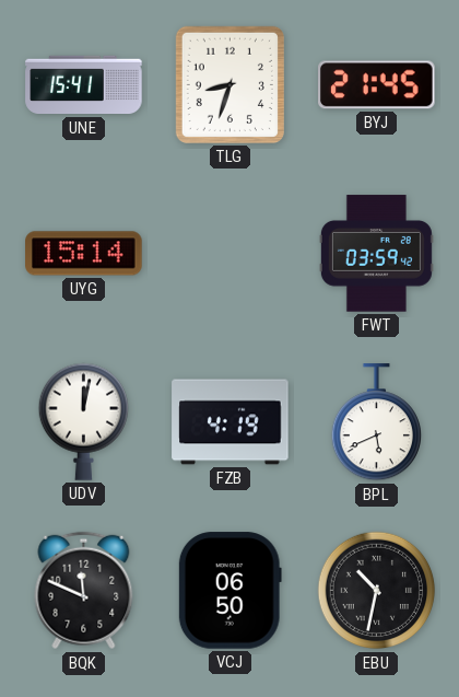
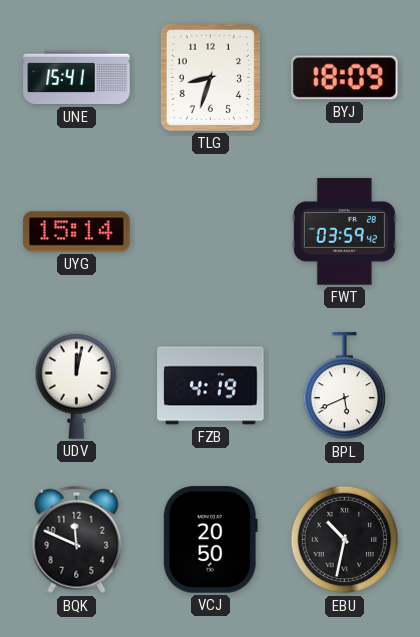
BYJ: 21:45 -> 18:09 (345, 78)
VCJ: 06:50 -> 20:50 (210, 540)
